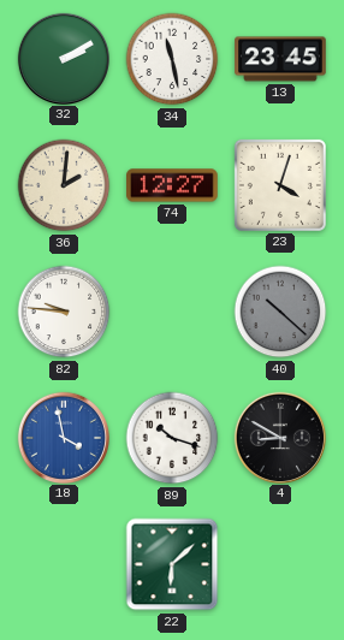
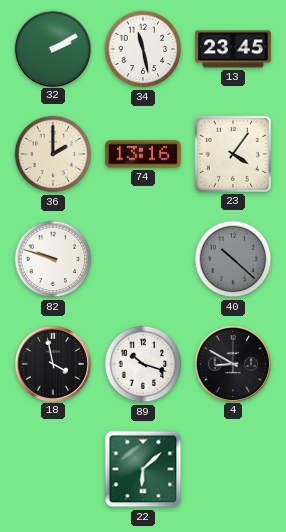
36: 2:01 -> 2:00 (53, 154)
74: 12:27 -> 13:16 (143, 154)
23: 4:03 -> 4:06 (233, 154)
82: 9:46 -> 9:48 (53, 259)
18 dial: blue -> black (52, 363)
